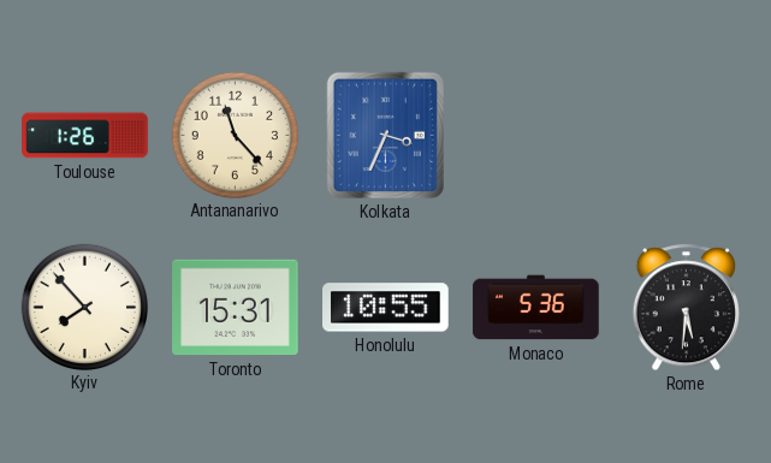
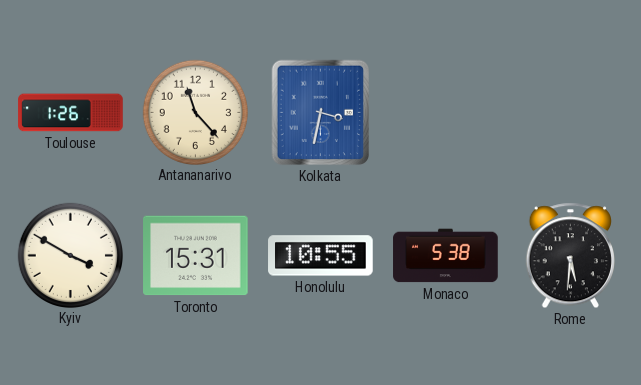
Kolkata: 3:34 -> 3:32 (321, 113)
Kyiv: 7:53 -> 3:50 (70, 255)
Monaco: 5:36 -> 5:38 (446, 256)
